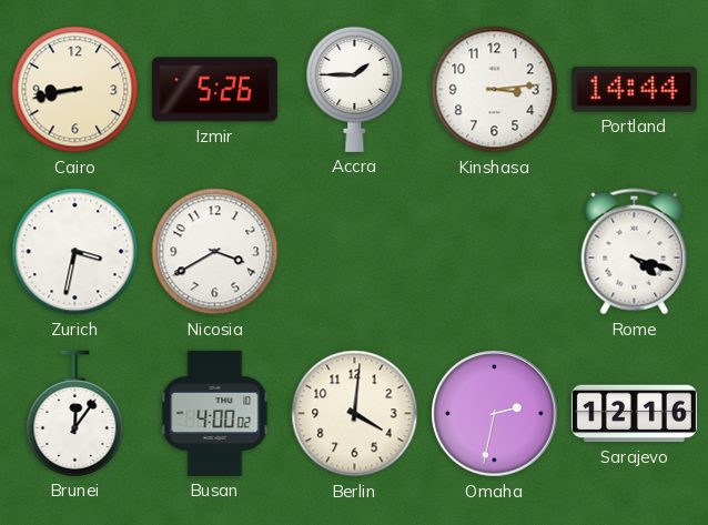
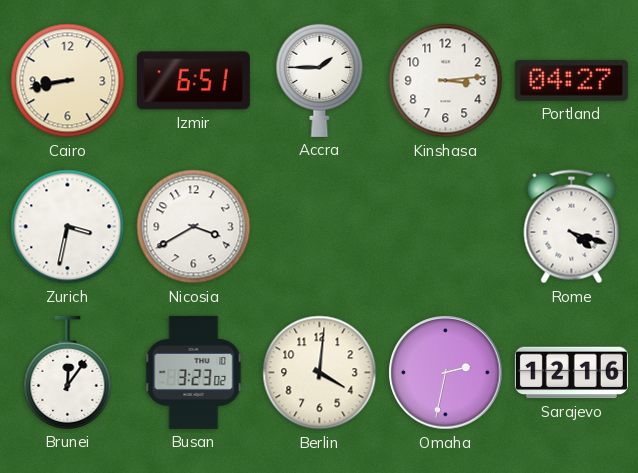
Izmir: 5:26 -> 6:51 (193, 81)
Portland: 14:44 -> 04:27 (571, 80)
Busan: 4:00 -> 3:23 (194, 372)
